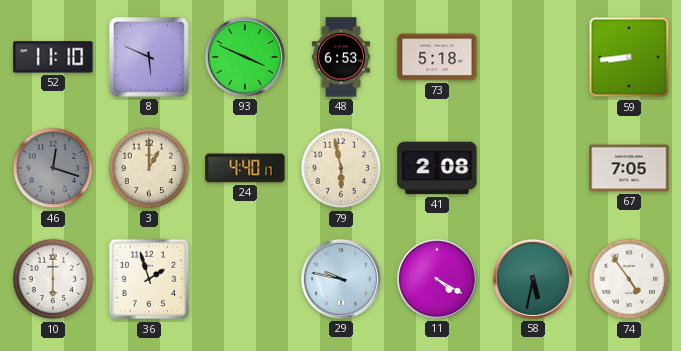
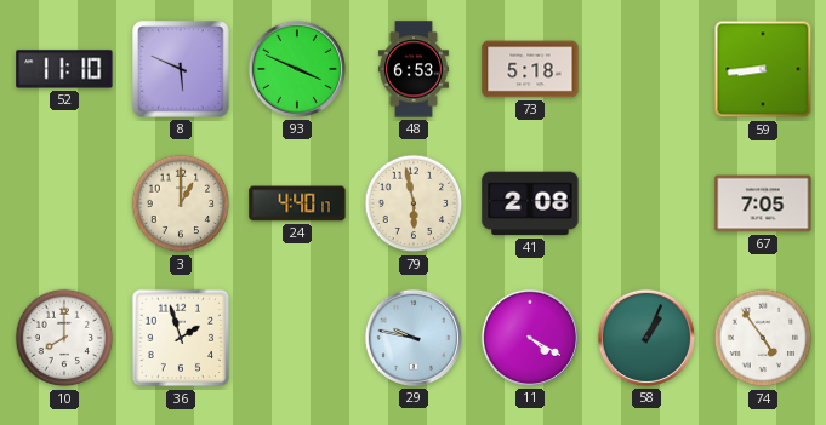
46: 12:18 -> none (53, 168)
10: 6:00 -> 8:00 (64, 338)
58: 5:32 -> 1:04 (646, 338)
